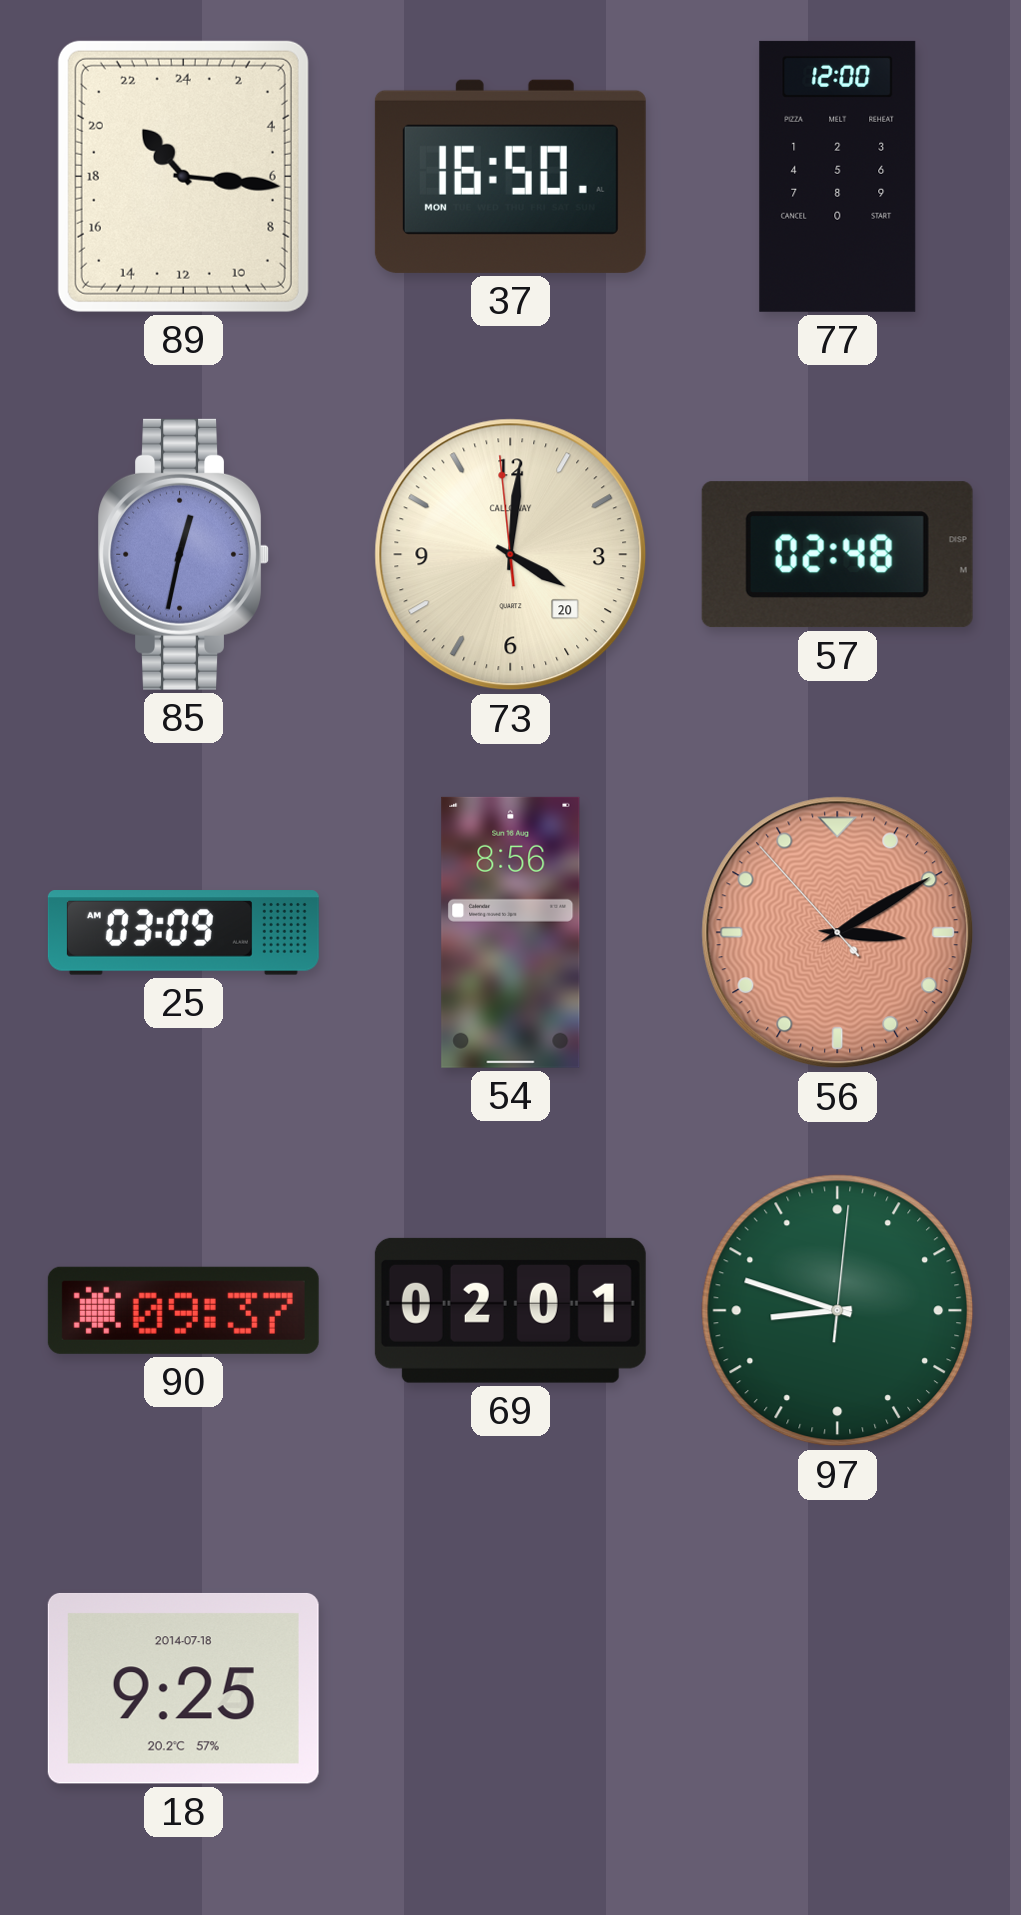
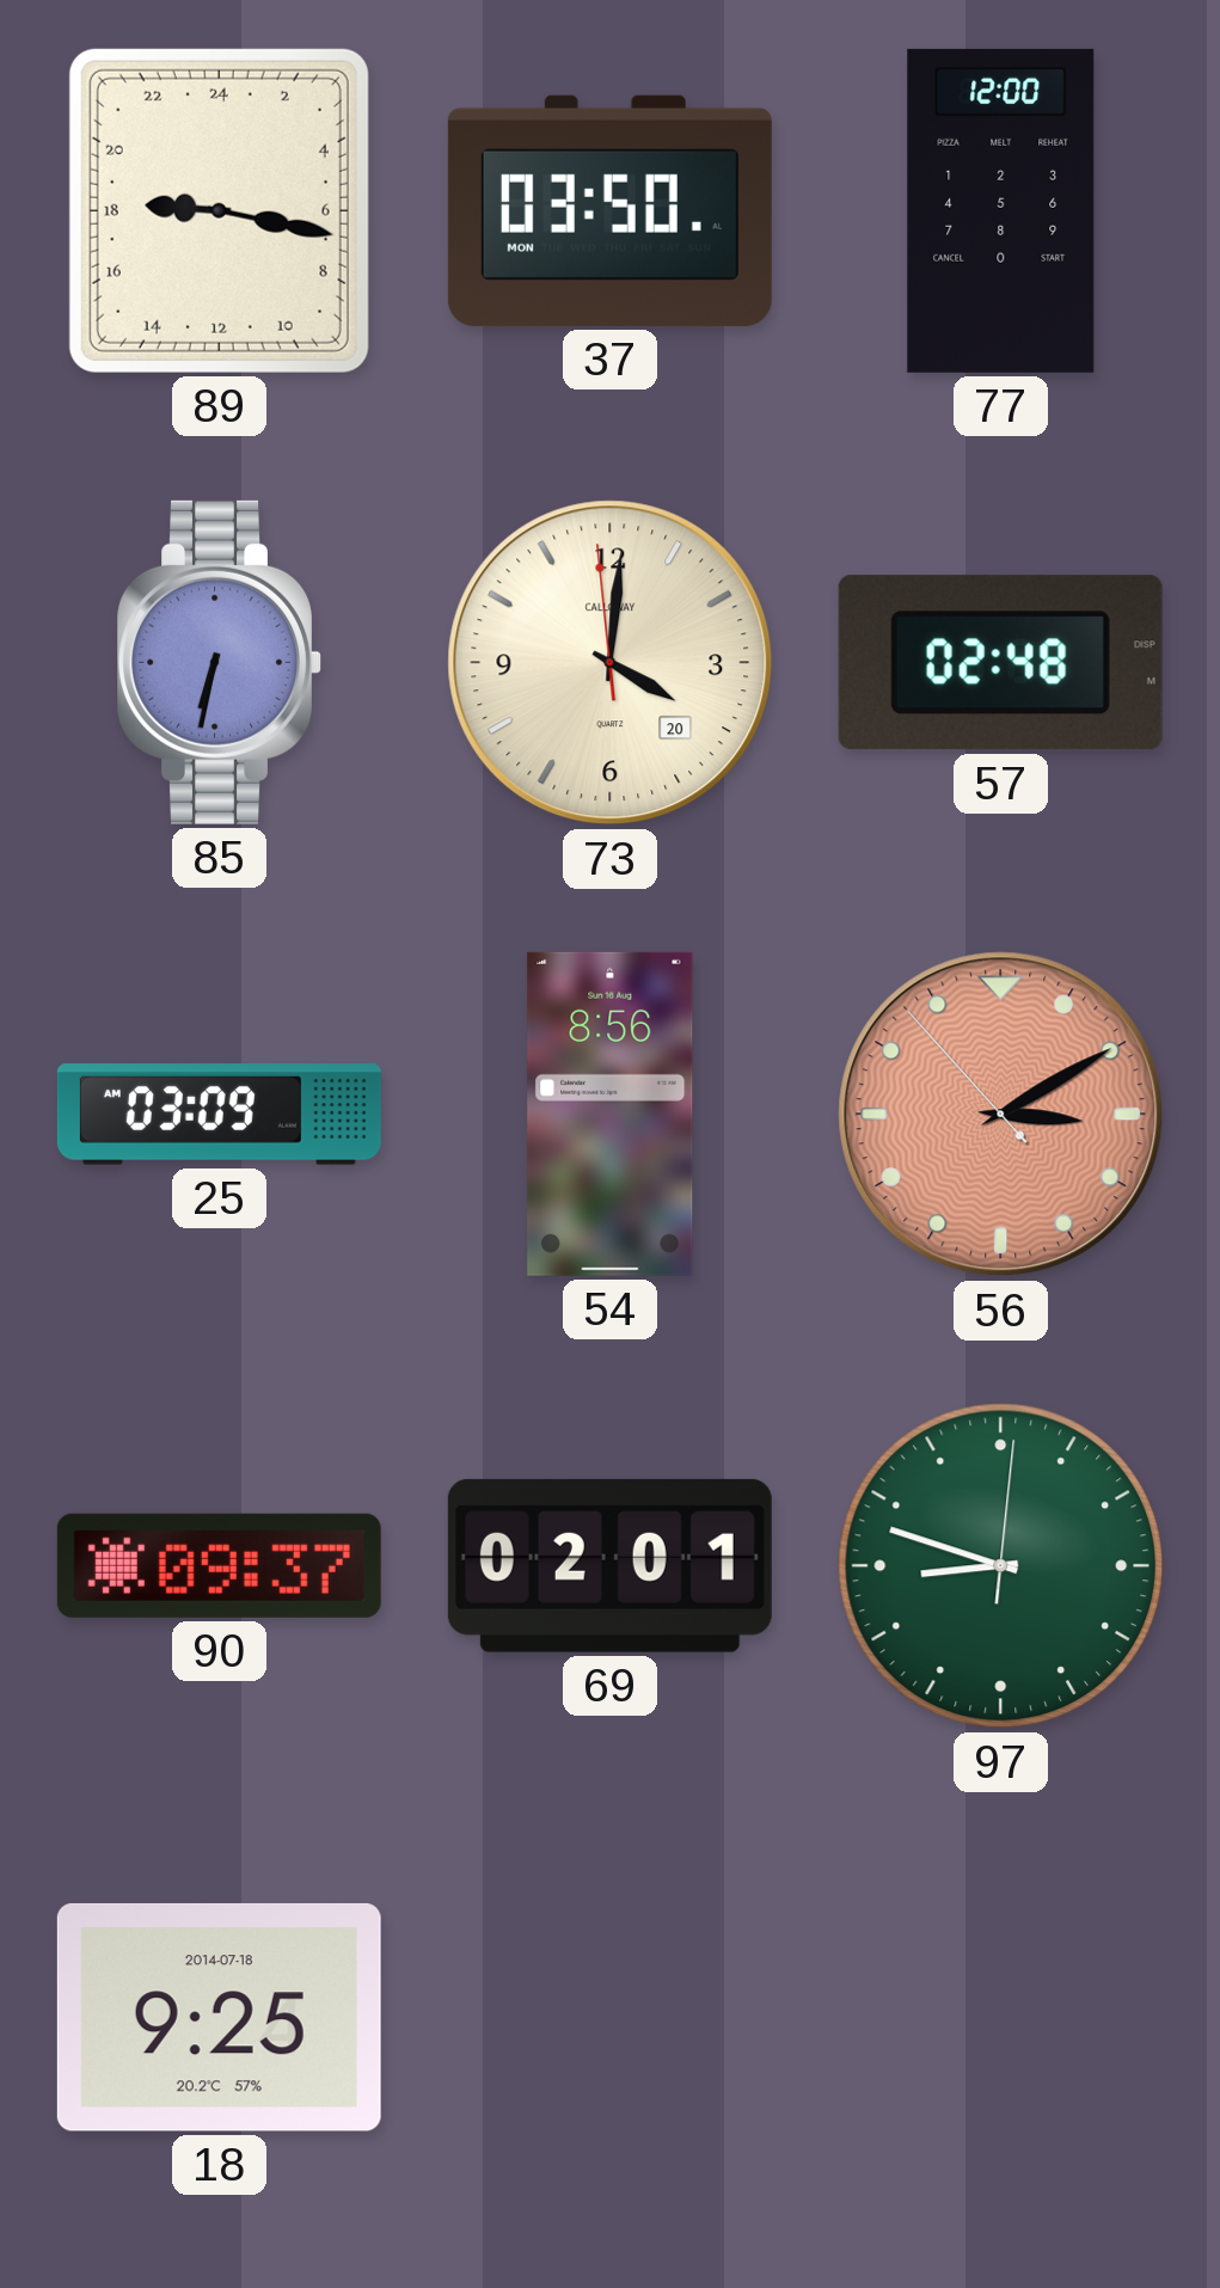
89: 21:16 -> 18:17 (219, 210)
37: 16:50 -> 03:50 (609, 210)
85: 12:32 -> 6:32 (219, 662)
